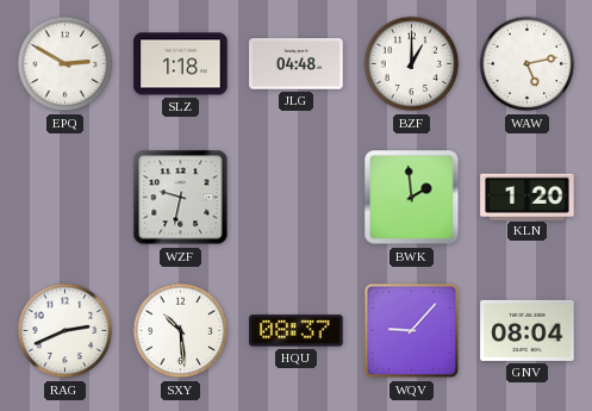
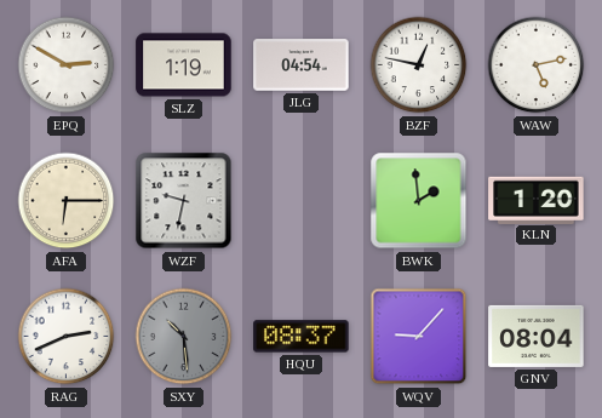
SLZ: 1:18 -> 1:19 (184, 65)
JLG: 04:48 -> 04:54 (302, 65)
BZF: 1:00 -> 12:47 (419, 65)
AFA: none -> 6:15 (67, 201)
SXY dial: white -> grey (184, 337)
